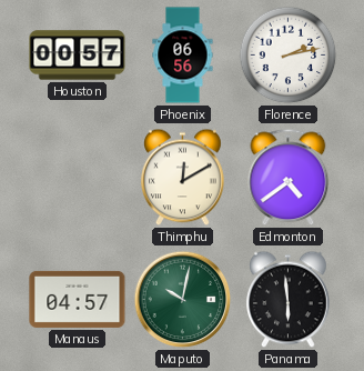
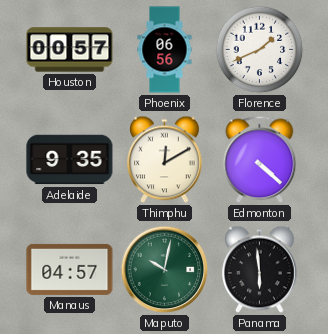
Florence: 2:13 -> 1:41 (260, 50)
Adelaide: none -> 9:35 (70, 160)
Edmonton: 4:39 -> 4:22 (260, 160)
